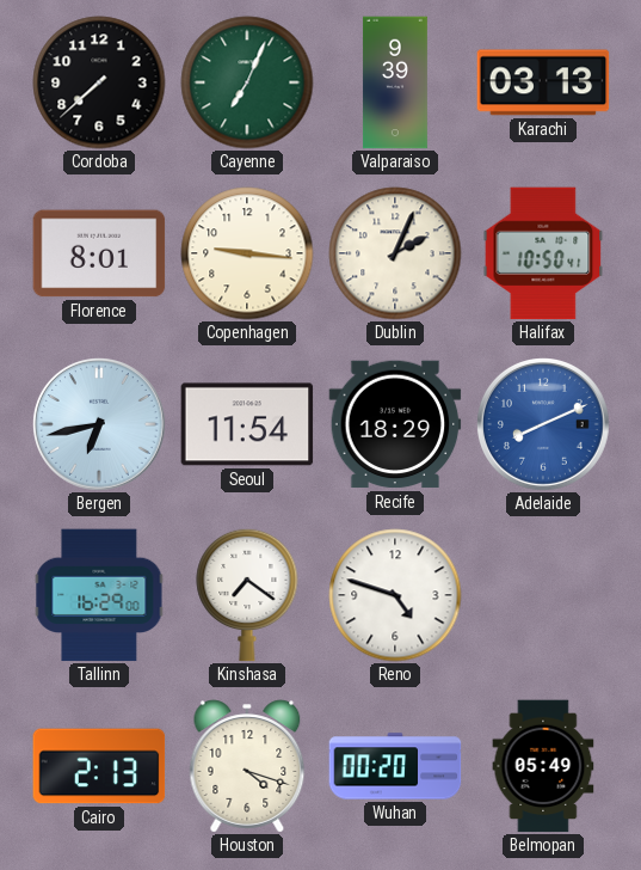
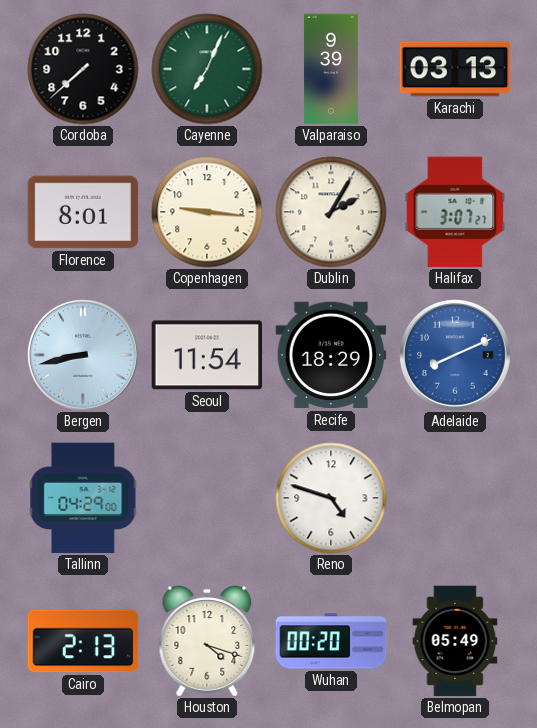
Dublin: 2:04 -> 2:05 (331, 212)
Halifax: 10:50 -> 3:07 (455, 212)
Bergen: 6:43 -> 8:43 (84, 356)
Tallinn: 16:29 -> 04:29 (83, 498)
Kinshasa: 7:21 -> none (247, 595)
